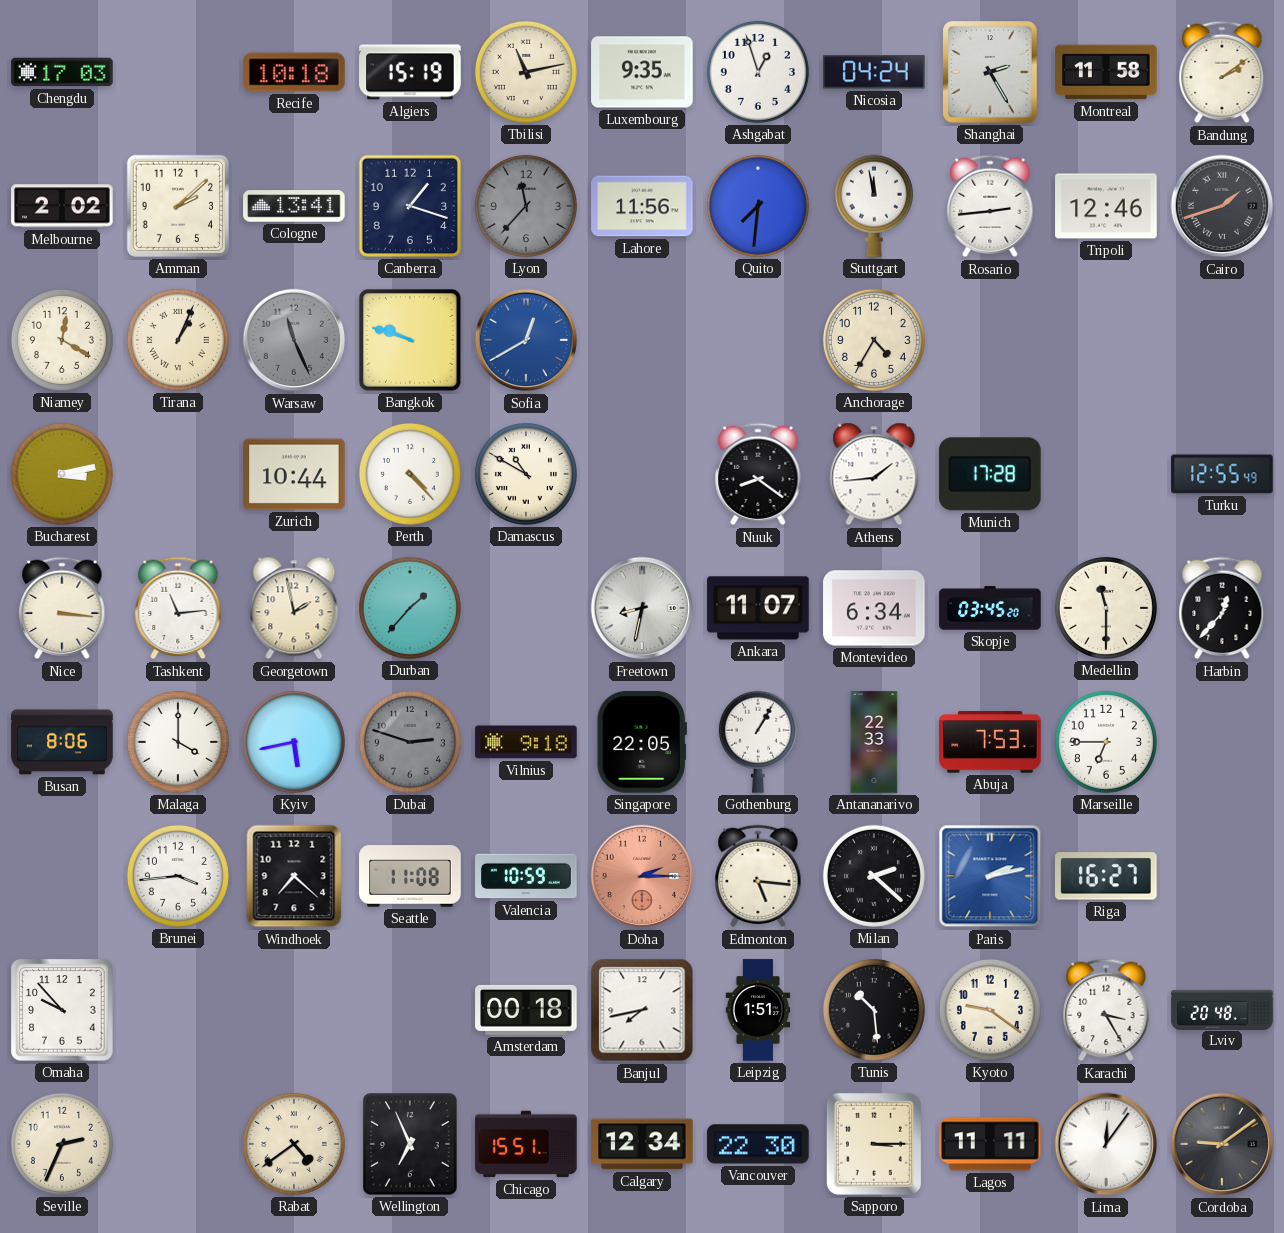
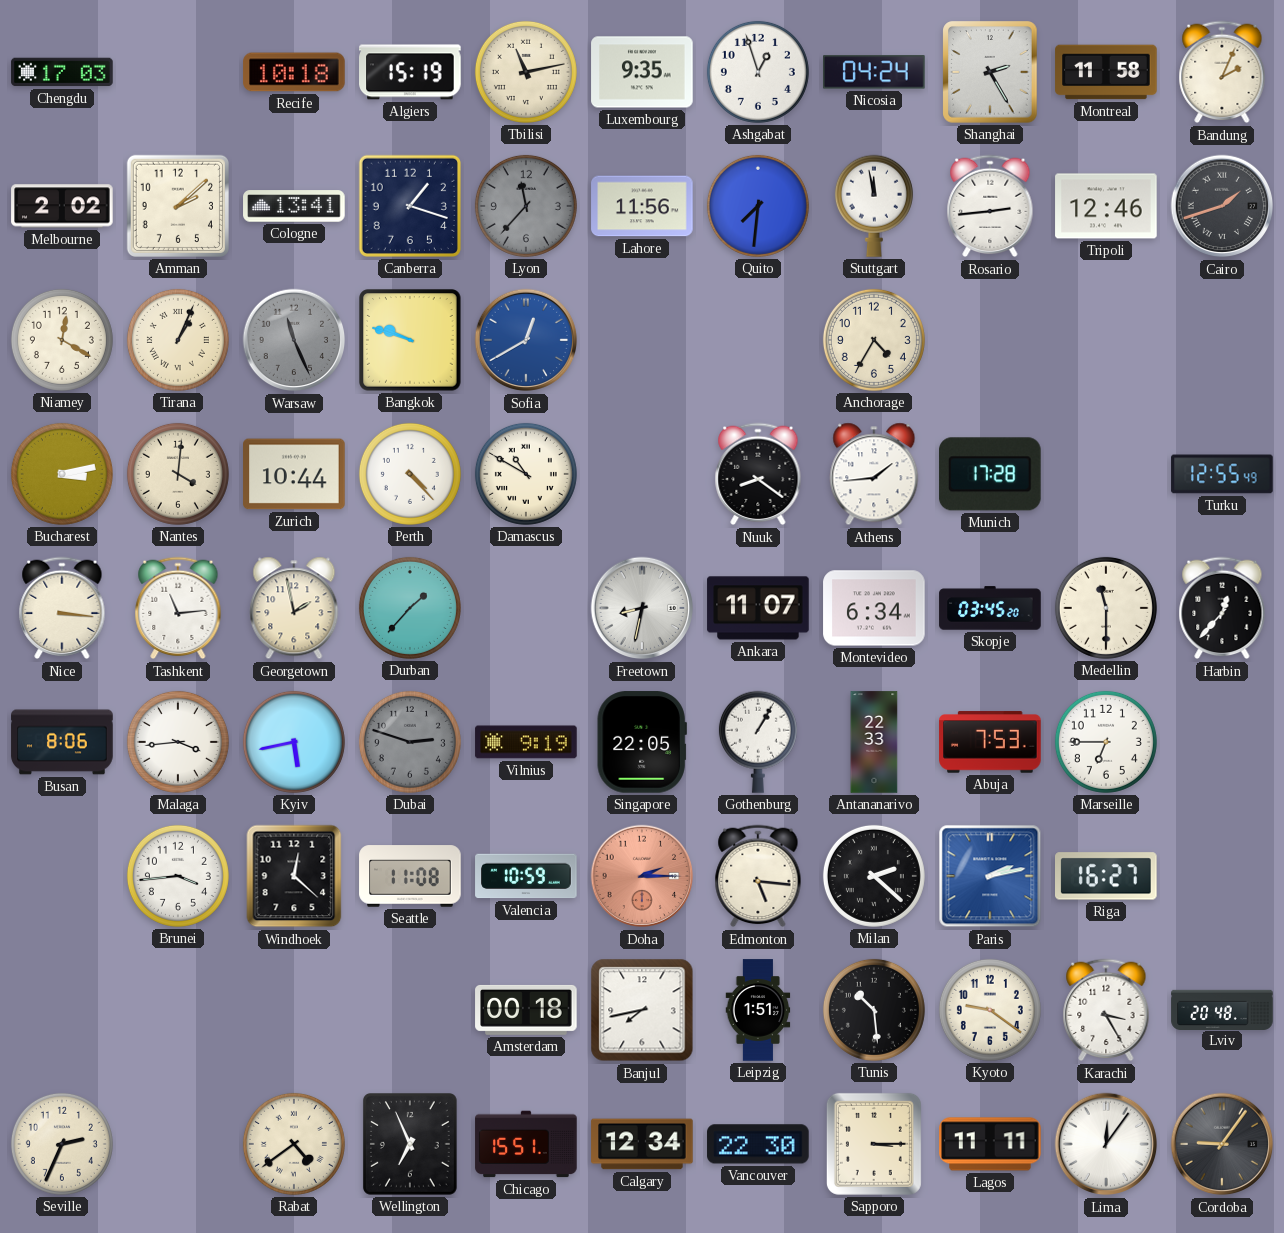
Bandung: 2:09 -> 2:04 (1222, 72)
Nantes: none -> 4:01 (178, 474)
Malaga: 4:00 -> 3:44 (178, 742)
Vilnius: 9:18 -> 9:19 (526, 742)
Windhoek: 7:22 -> 12:22 (294, 876)
Omaha: 9:53 -> none (62, 1010)
Cordoba: 9:09 -> 9:06 (1222, 1144)
